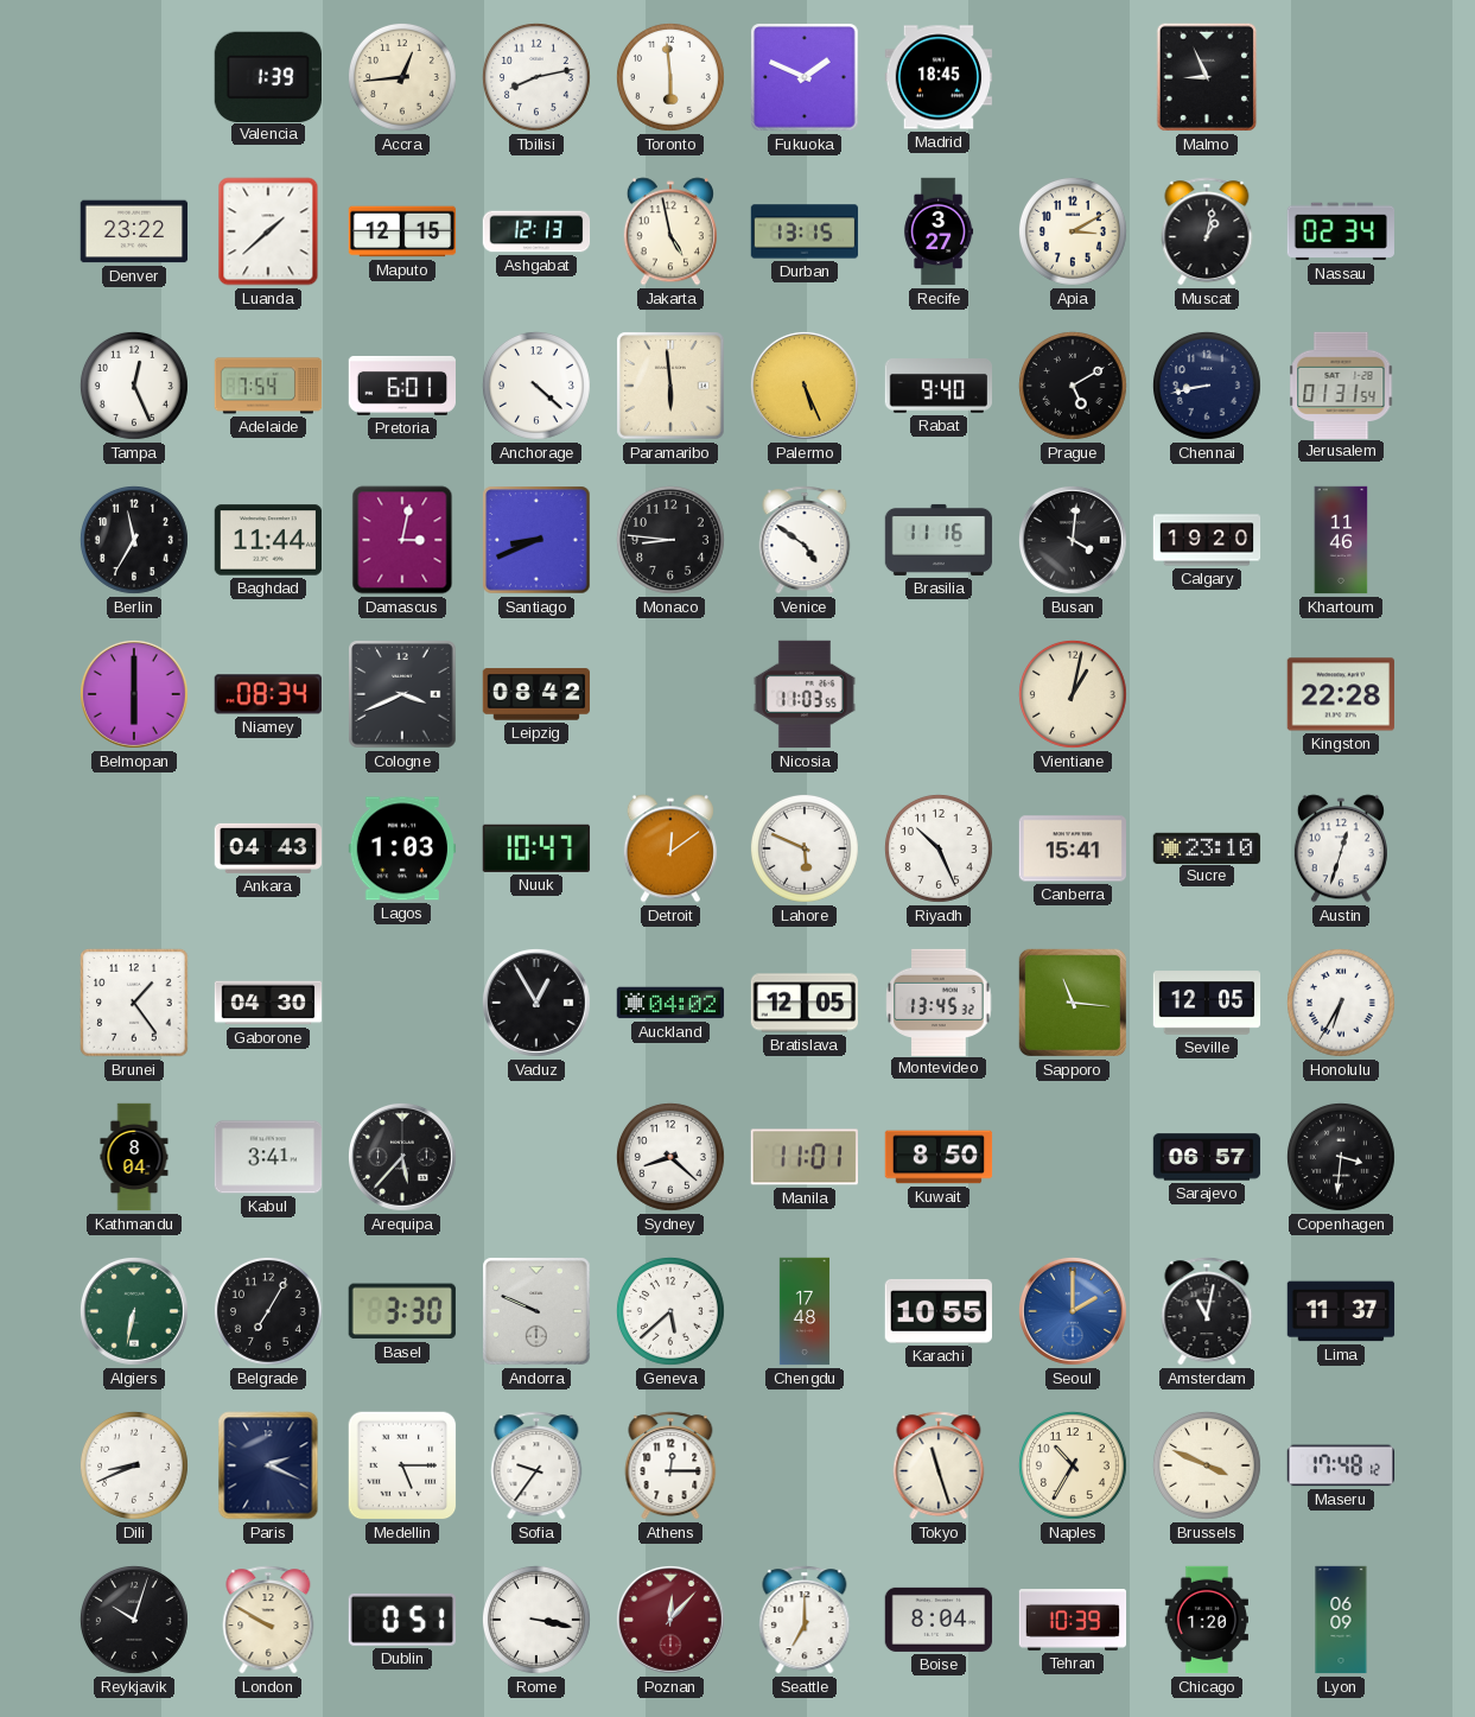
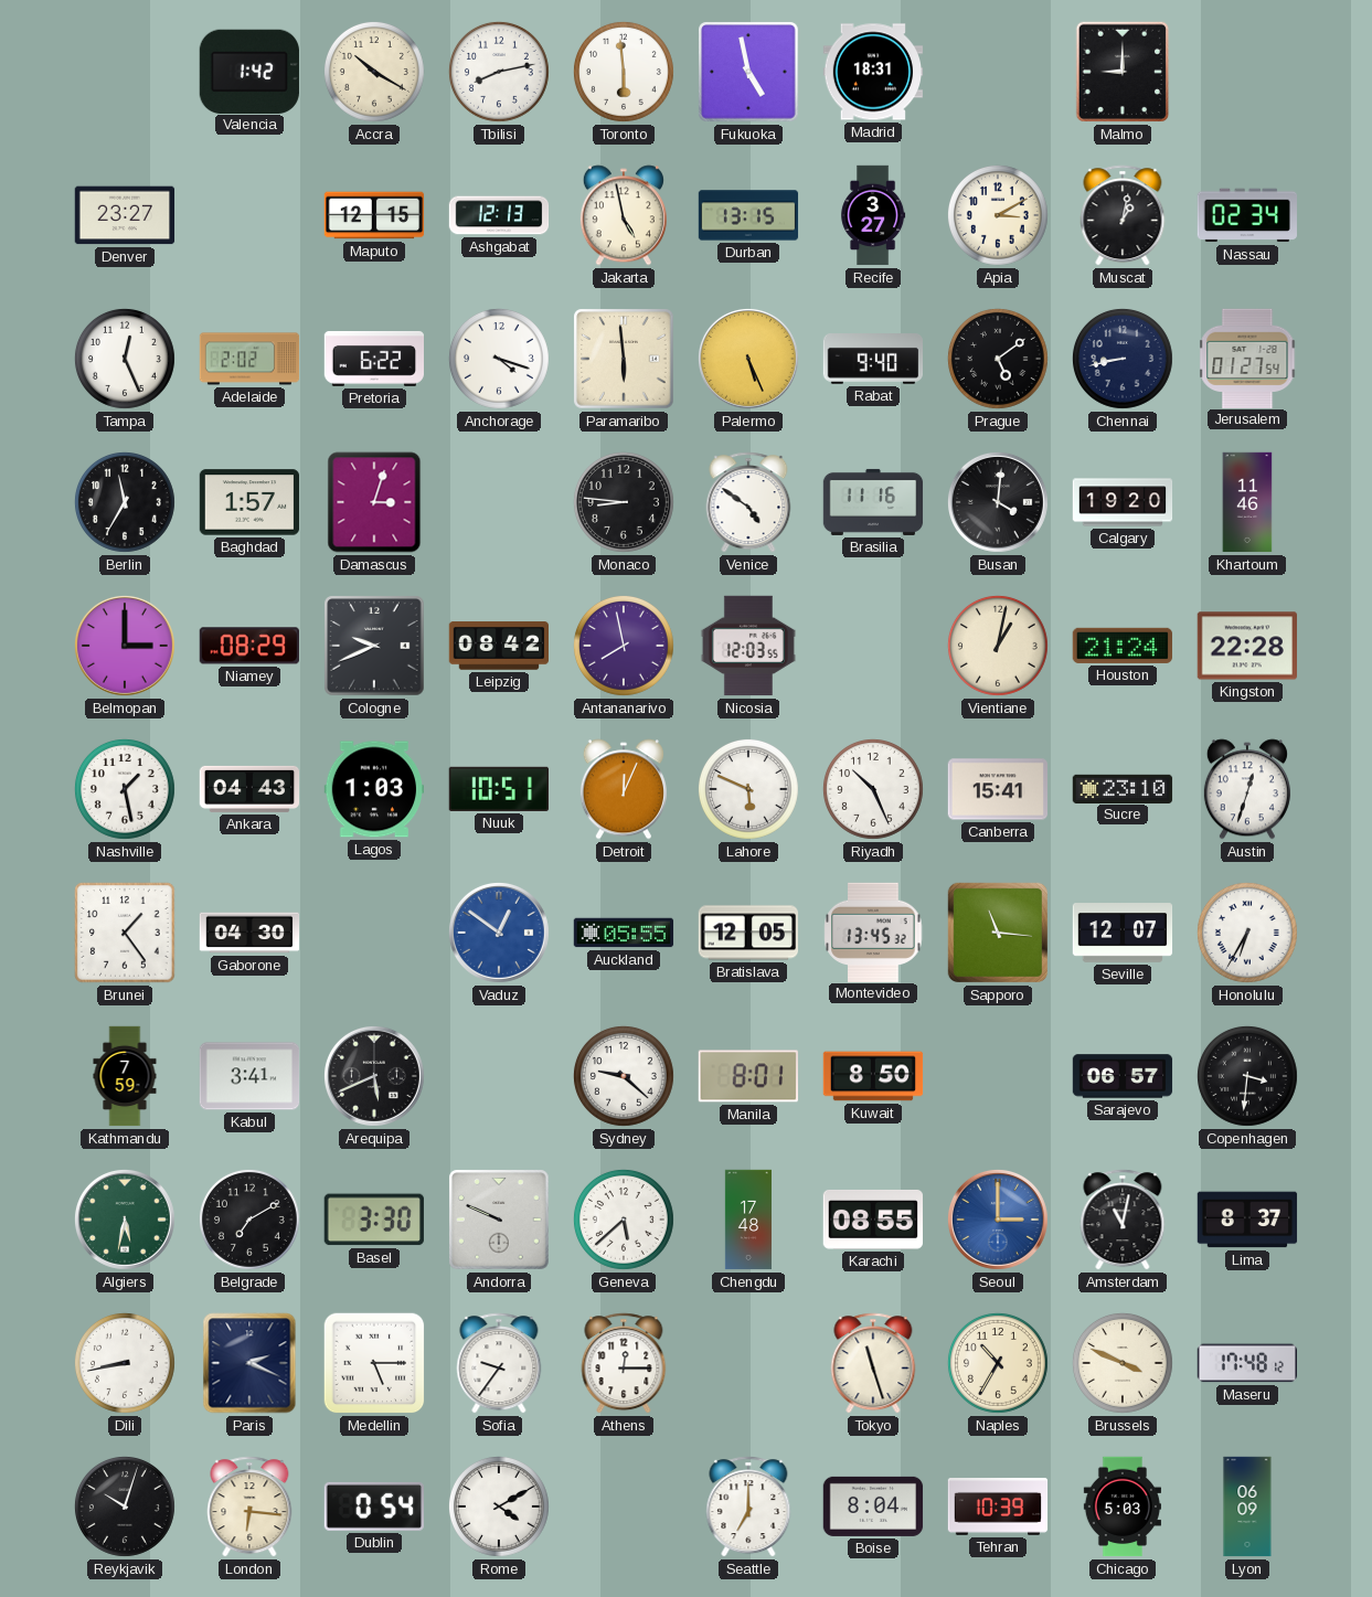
Valencia: 1:39 -> 1:42 (249, 71)
Accra: 12:44 -> 10:20 (374, 72)
Fukuoka: 1:49 -> 4:58 (748, 72)
Madrid: 18:45 -> 18:31 (873, 72)
Malmo: 8:56 -> 9:00 (1123, 72)
Denver: 23:22 -> 23:27 (125, 215)
Luanda: 1:38 -> none (268, 231)
Adelaide: 7:54 -> 2:02 (249, 359)
Pretoria: 6:01 -> 6:22 (374, 359)
Anchorage: 4:22 -> 4:18 (499, 359)
Prague: 5:10 -> 5:09 (998, 359)
Jerusalem: 01:31 -> 01:27 (1247, 358)
Baghdad: 11:44 -> 1:57 (249, 502)
Damascus: 3:02 -> 3:03 (374, 502)
Santiago: 8:41 -> none (536, 540)
Belmopan: 6:00 -> 3:00 (125, 646)
Niamey: 08:34 -> 08:29 (249, 646)
Cologne: 3:41 -> 9:41 (374, 646)
Antananarivo: none -> 7:58 (624, 646)
Nicosia: 11:03 -> 12:03 (748, 646)
Houston: none -> 21:24 (1121, 646)
Nashville: none -> 1:28 (125, 789)
Nuuk: 10:47 -> 10:51 (499, 789)
Detroit: 12:09 -> 12:04 (624, 789)
Vaduz: 12:55 -> 12:51 (499, 933)
Vaduz dial: black -> blue (499, 933)
Auckland: 04:02 -> 05:55 (624, 933)
Seville: 12:05 -> 12:07 (1123, 933)
Kathmandu: 8:04 -> 7:59 (125, 1076)
Arequipa: 5:37 -> 5:41 (374, 1076)
Sydney: 8:22 -> 9:22 (624, 1076)
Manila: 11:01 -> 8:01 (748, 1076)
Algiers: 6:32 -> 5:32 (125, 1220)
Belgrade: 7:05 -> 7:10 (249, 1220)
Karachi: 10:55 -> 08:55 (872, 1220)
Seoul: 2:00 -> 3:00 (998, 1220)
Lima: 11:37 -> 8:37 (1247, 1220)
Dili: 8:41 -> 8:43 (125, 1363)
London: 9:50 -> 6:16 (249, 1506)
Dublin: 0:51 -> 0:54 (373, 1506)
Rome: 3:17 -> 4:10 (499, 1506)
Poznan: 12:07 -> none (670, 1620)
Chicago: 1:20 -> 5:03 (1123, 1506)
